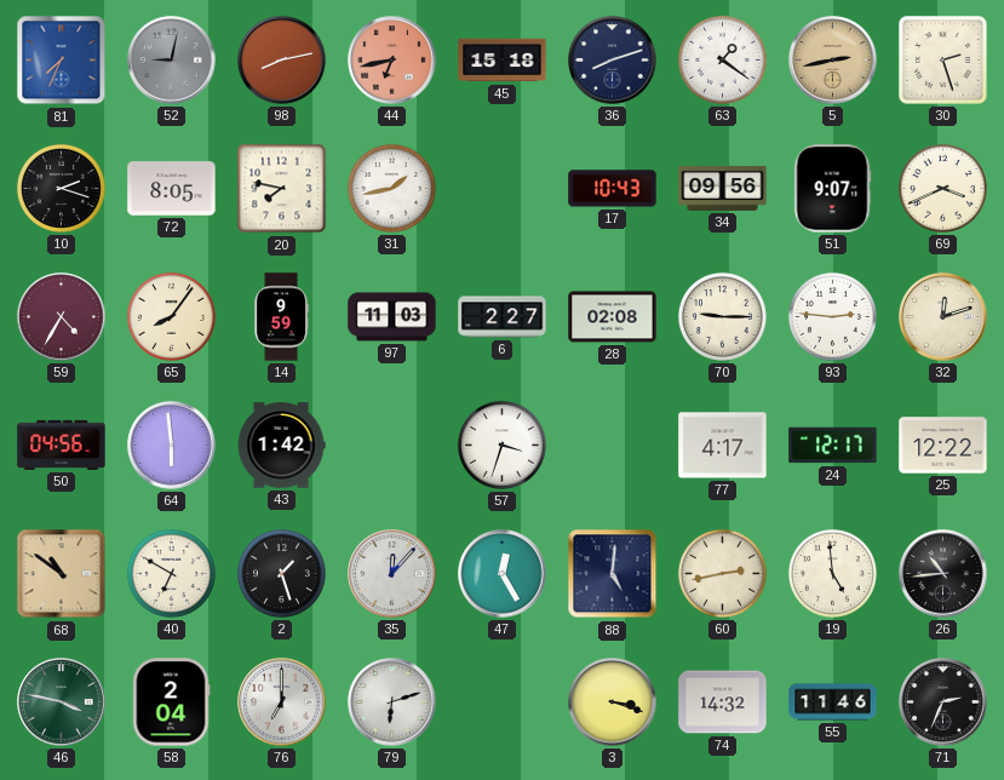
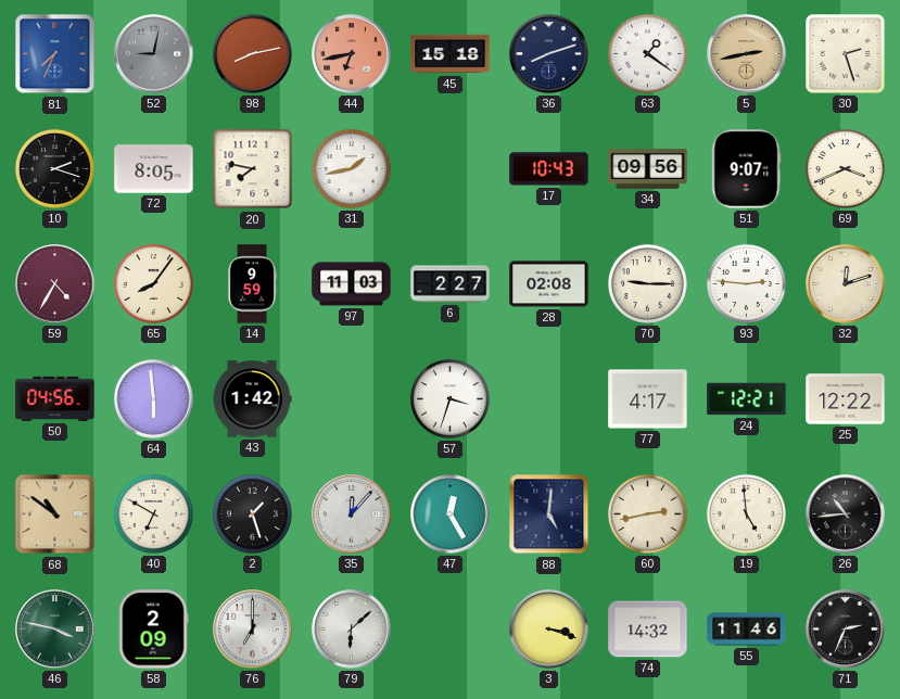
24: 12:17 -> 12:21 (747, 399)
58: 2:04 -> 2:09 (153, 630)
79: 6:12 -> 6:08 (352, 630)
